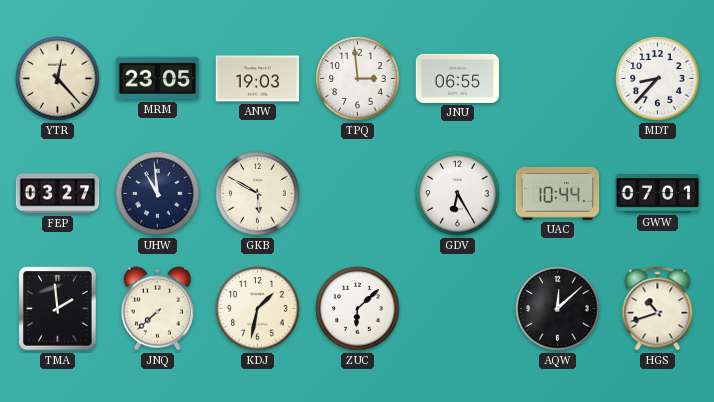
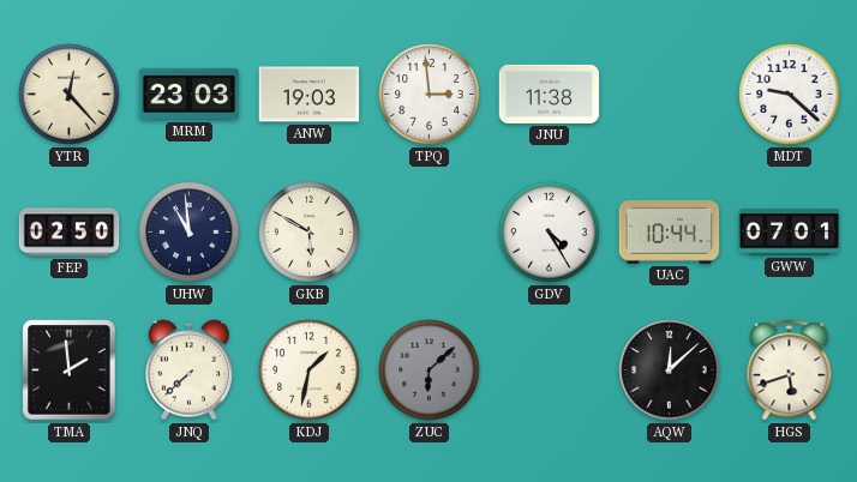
MRM: 23:05 -> 23:03 (190, 94)
JNU: 06:55 -> 11:38 (550, 94)
MDT: 8:37 -> 9:22 (790, 95)
FEP: 03:27 -> 02:50 (70, 233)
GDV: 6:25 -> 4:25 (550, 233)
ZUC dial: white -> grey (430, 370)
HGS: 10:42 -> 5:42 (790, 370)
